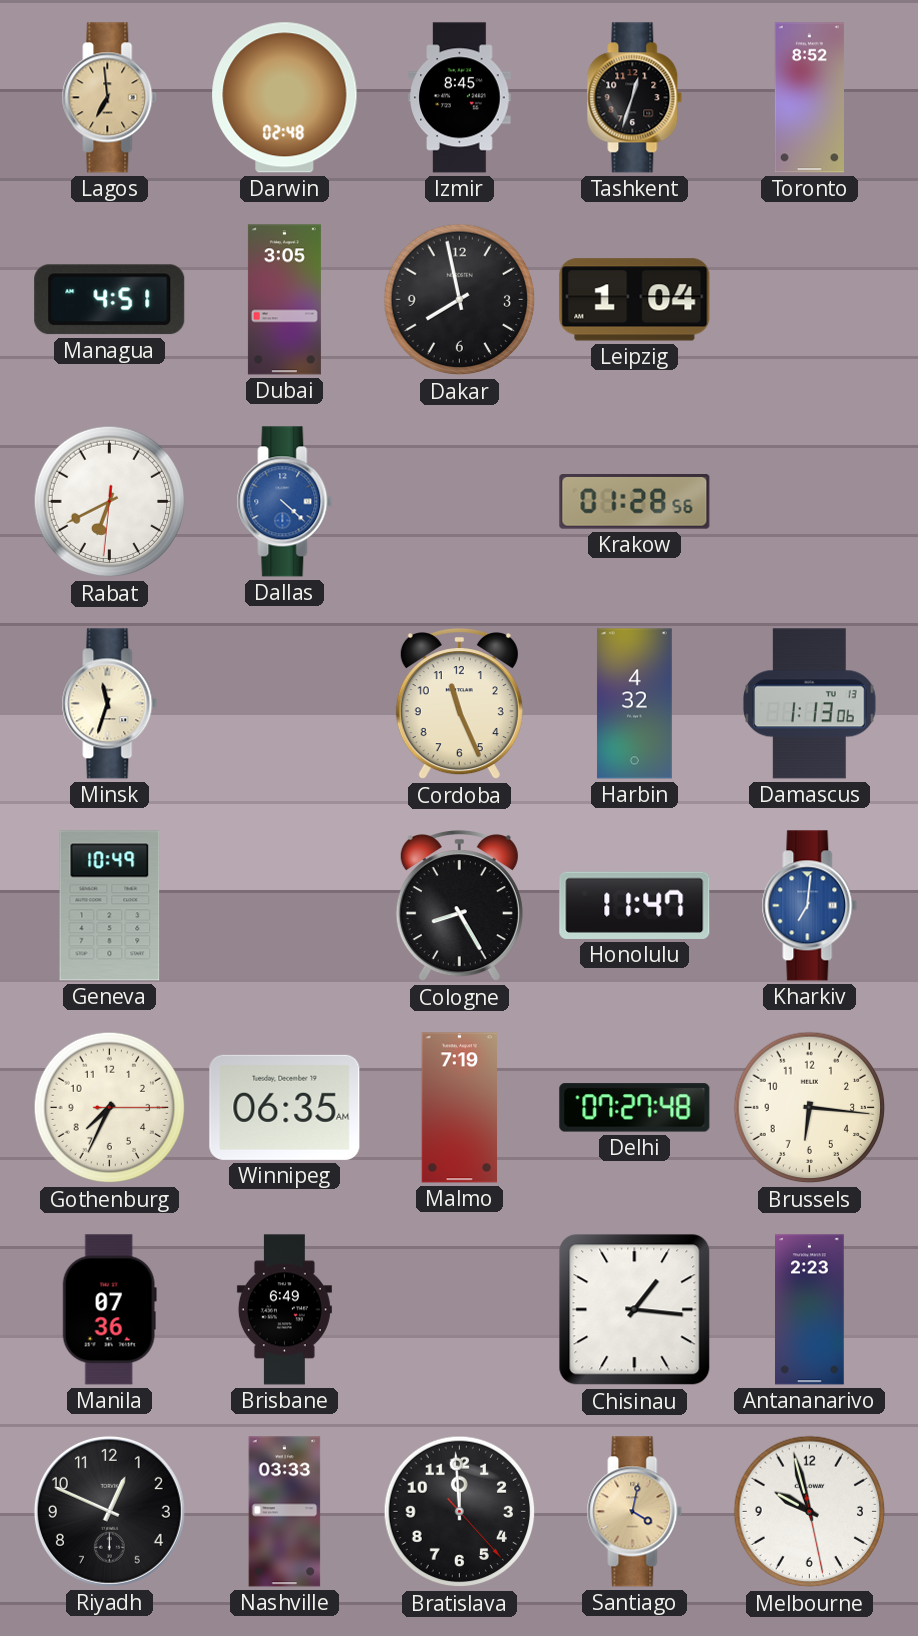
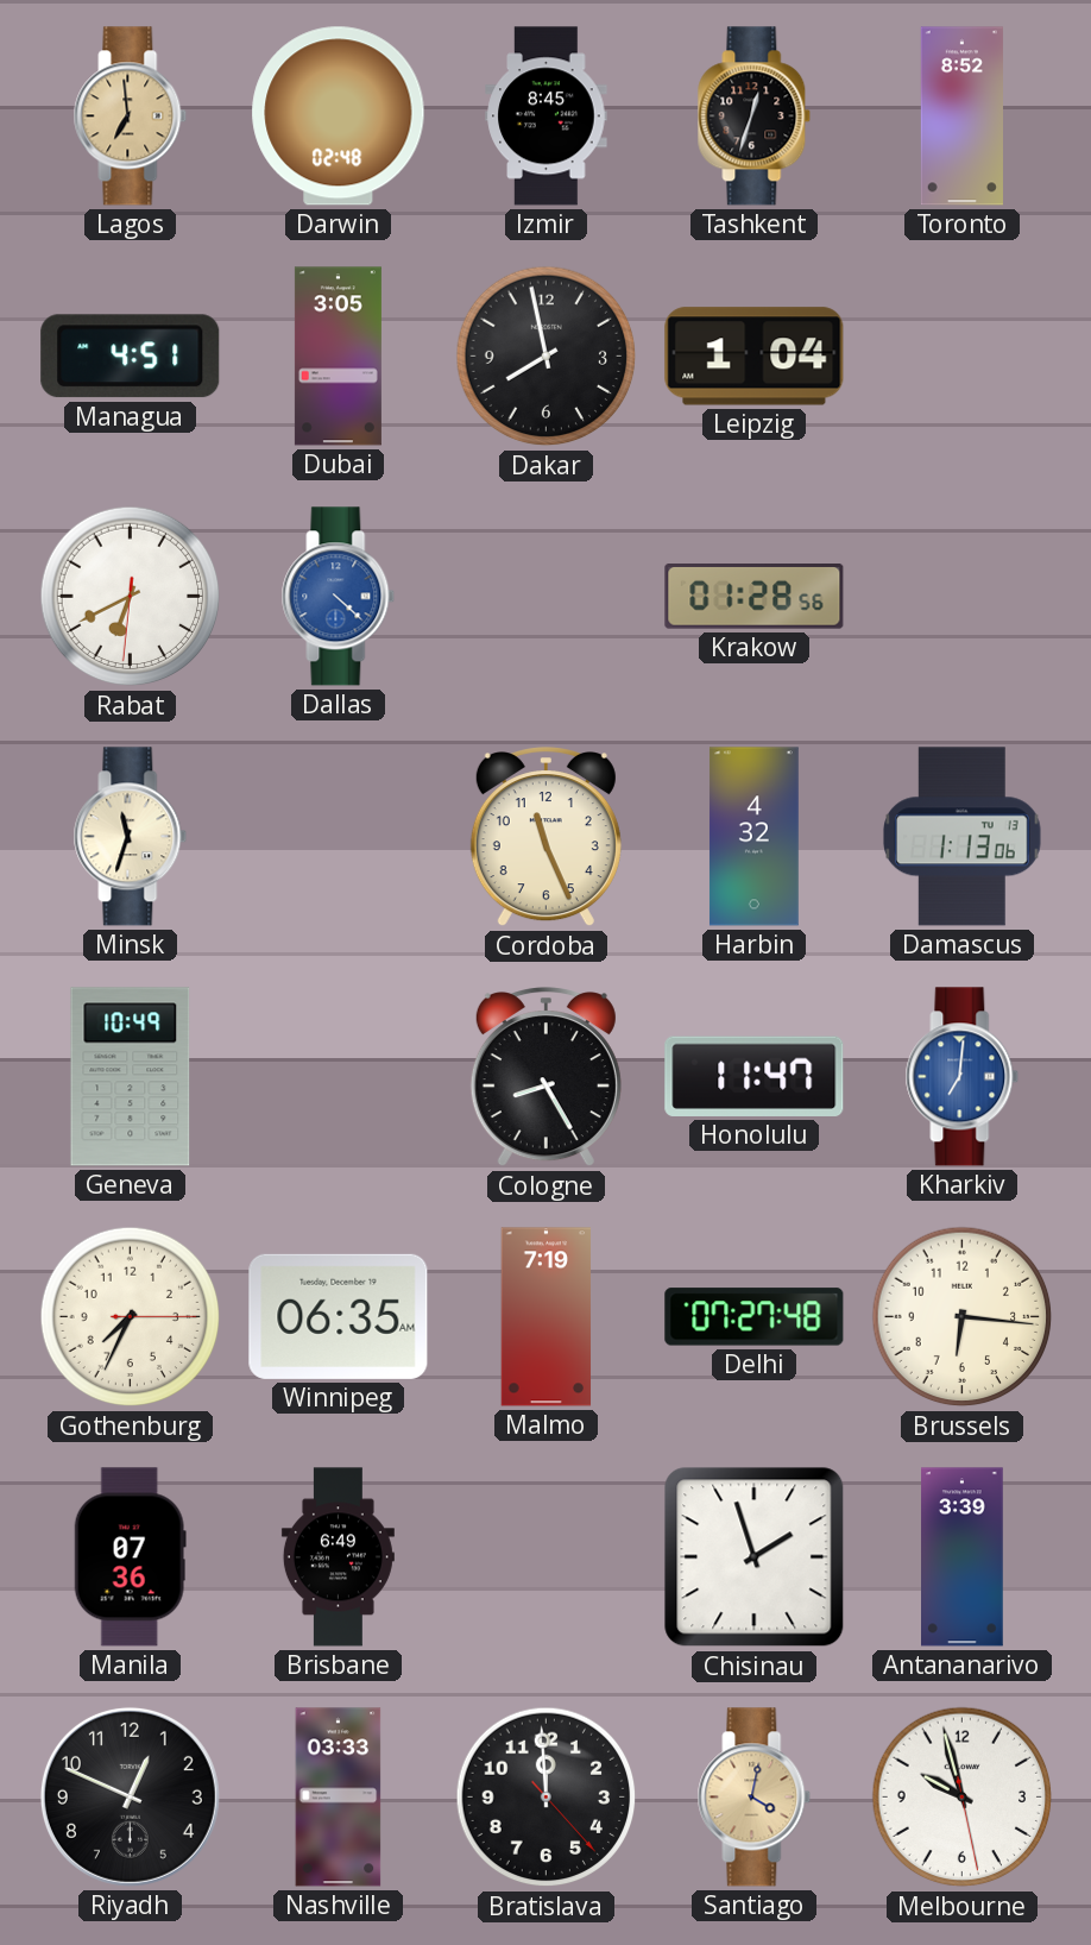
Chisinau: 1:16 -> 1:57 (755, 1557)
Antananarivo: 2:23 -> 3:39 (963, 1557)
